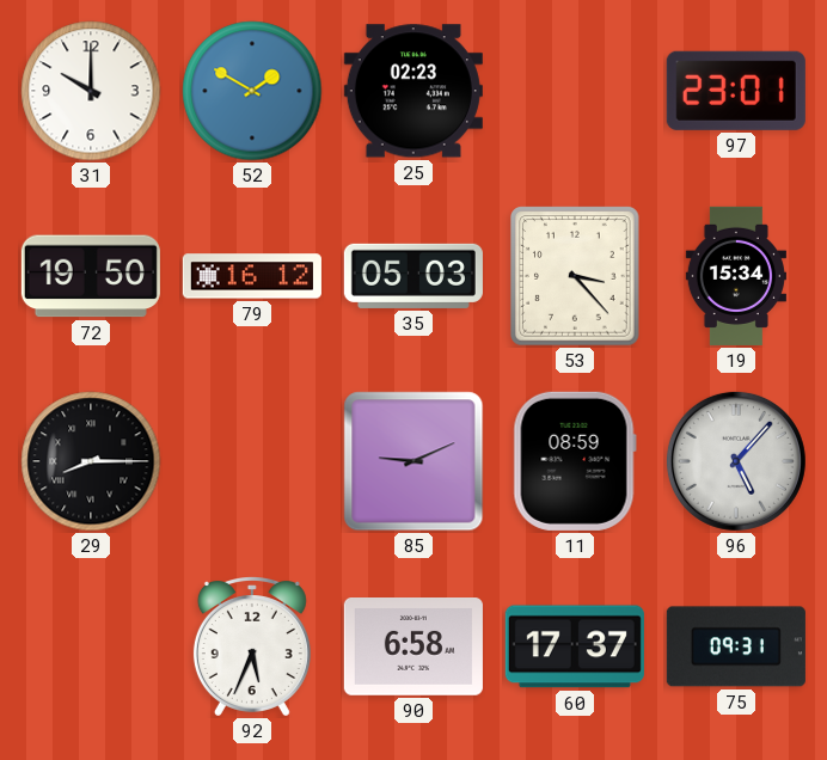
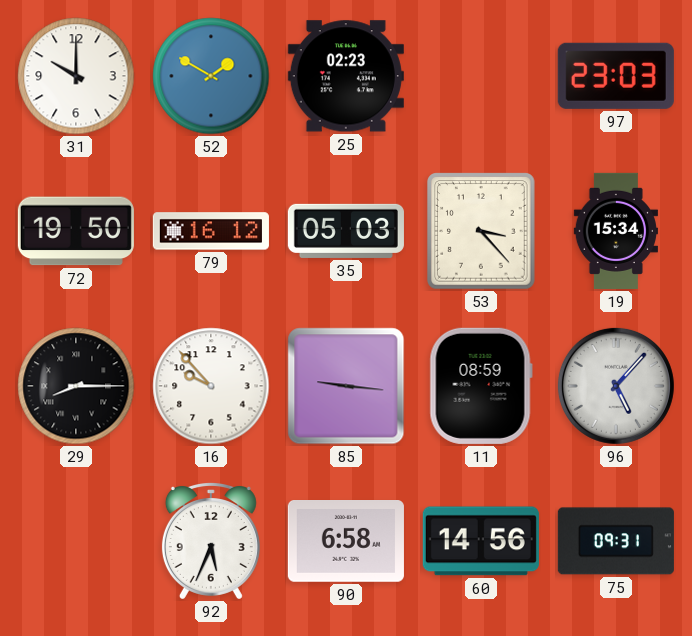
97: 23:01 -> 23:03 (616, 76)
16: none -> 9:53 (211, 386)
85: 9:11 -> 9:16 (346, 386)
60: 17:37 -> 14:56 (481, 541)
